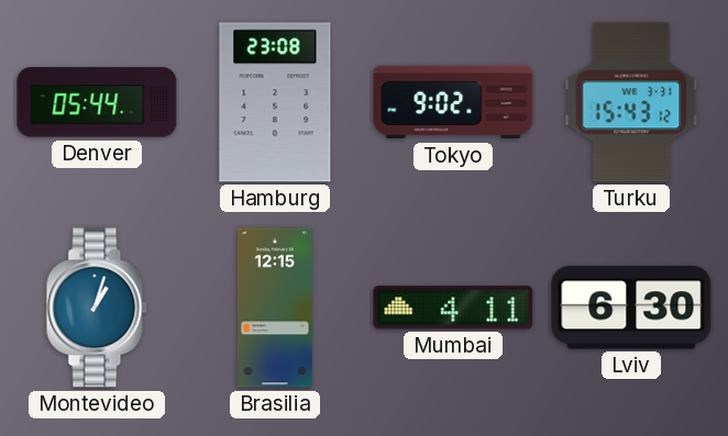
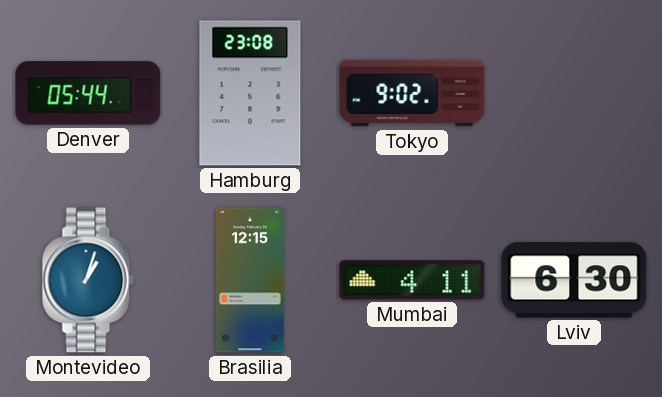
Turku: 15:43 -> none (631, 102)
